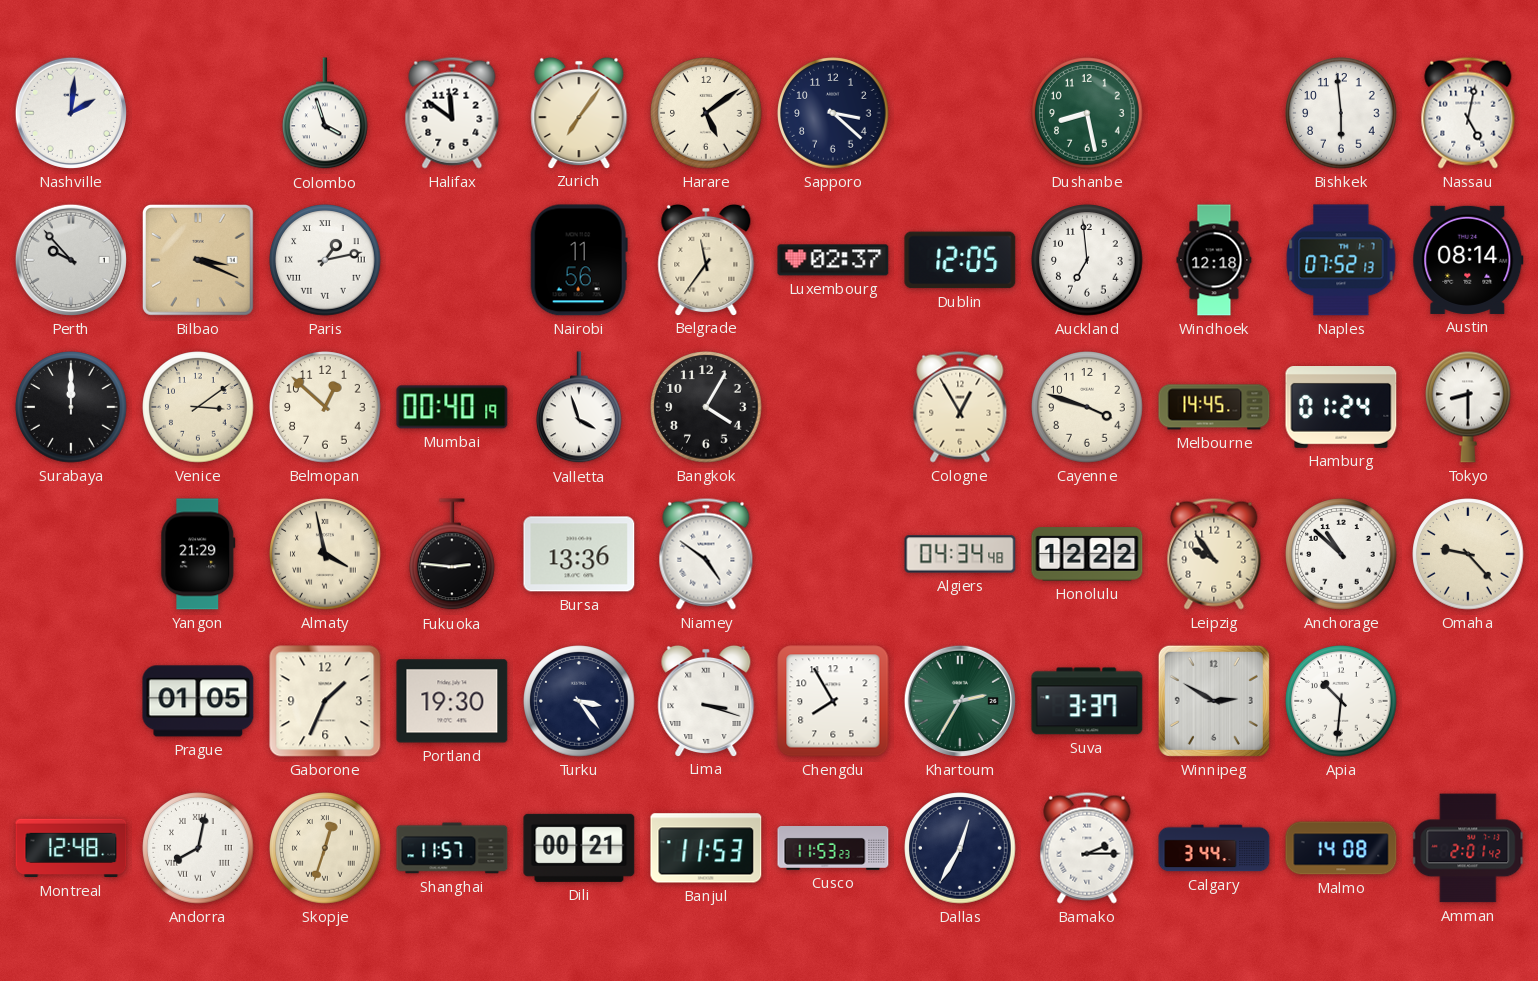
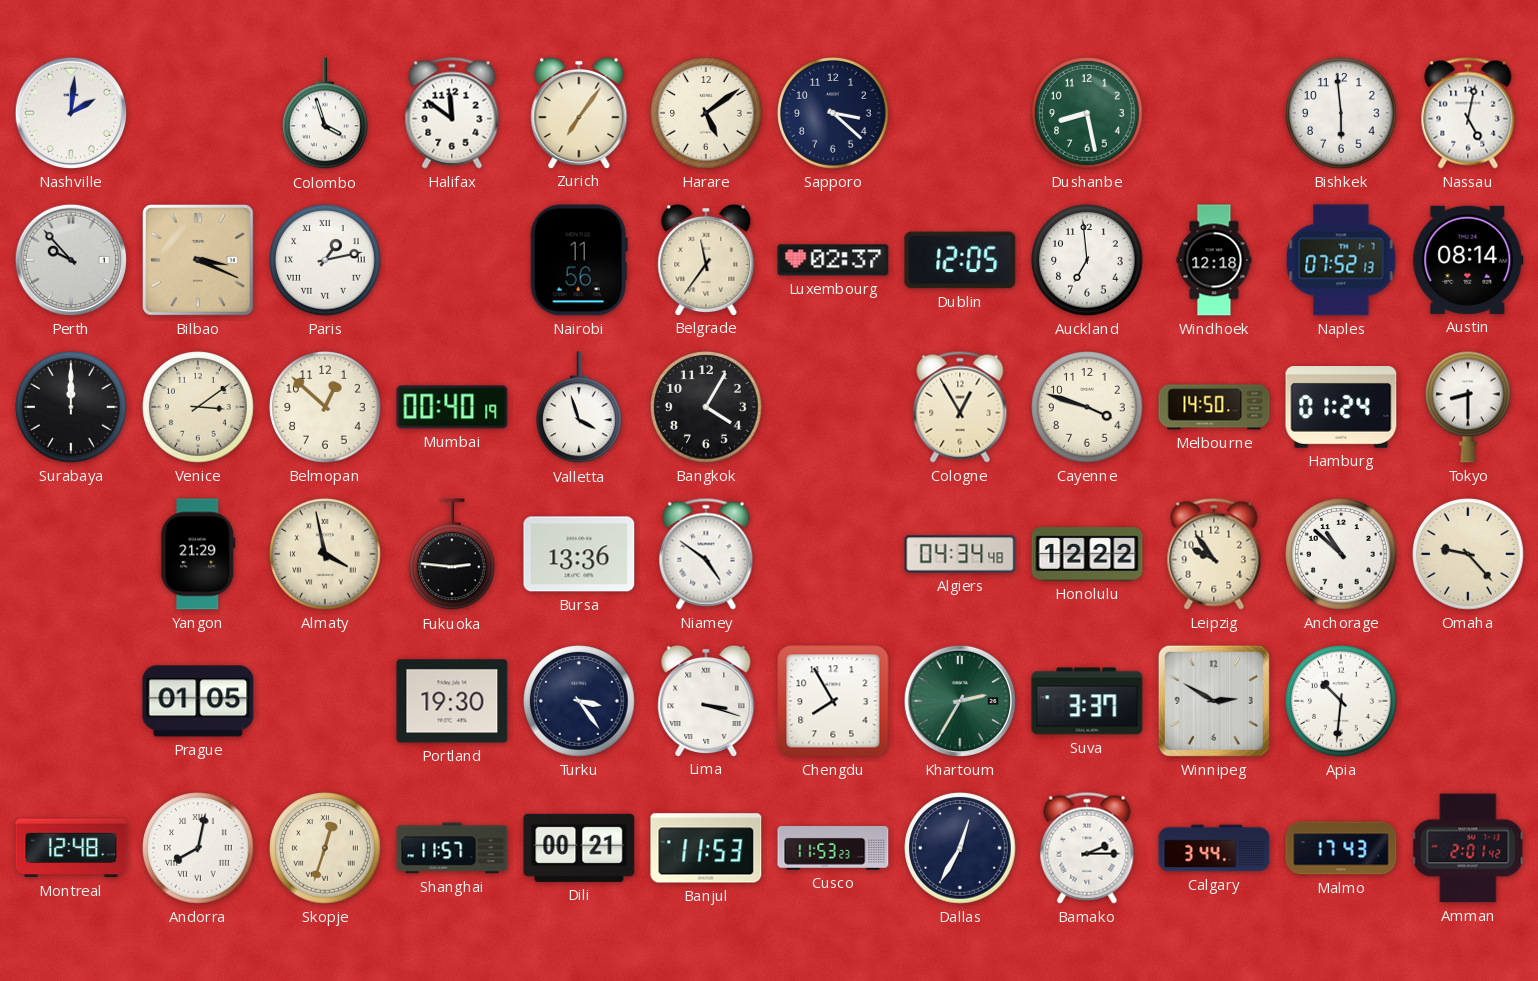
Melbourne: 14:45 -> 14:50 (1214, 407)
Gaborone: 1:34 -> none (325, 701)
Malmo: 14:08 -> 17:43 (1341, 848)
